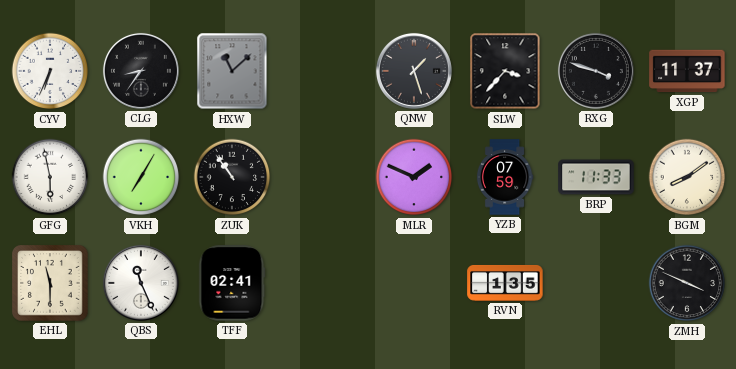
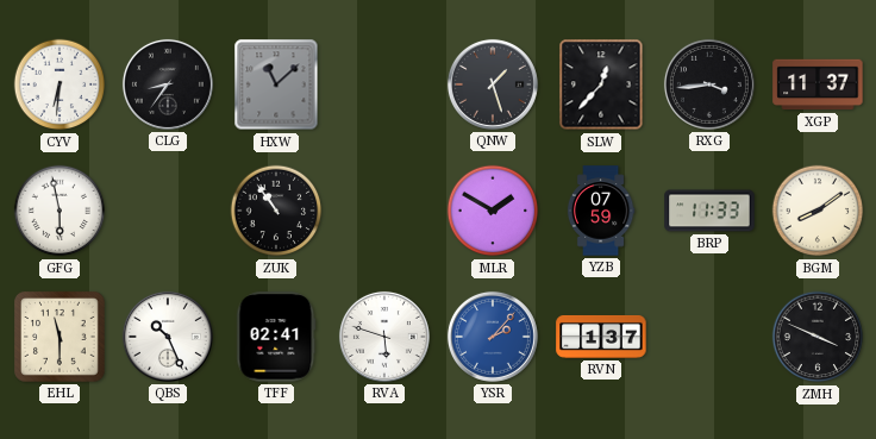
CYV: 6:34 -> 6:31 (60, 84)
SLW: 3:37 -> 12:37 (601, 84)
RXG: 3:48 -> 3:44 (709, 84)
VKH: 7:05 -> none (141, 177)
MLR: 1:49 -> 1:50 (493, 211)
QBS: 11:26 -> 10:26 (168, 337)
RVA: none -> 5:48 (384, 337)
YSR: none -> 2:07 (493, 337)
RVN: 1:35 -> 1:37 (601, 337)
